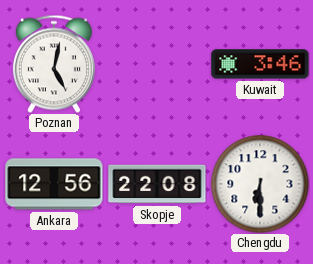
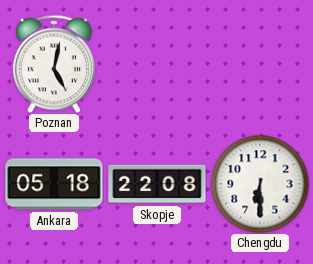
Kuwait: 3:46 -> none (260, 64)
Ankara: 12:56 -> 05:18 (54, 184)
